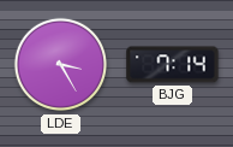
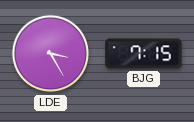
BJG: 7:14 -> 7:15 (144, 54)
